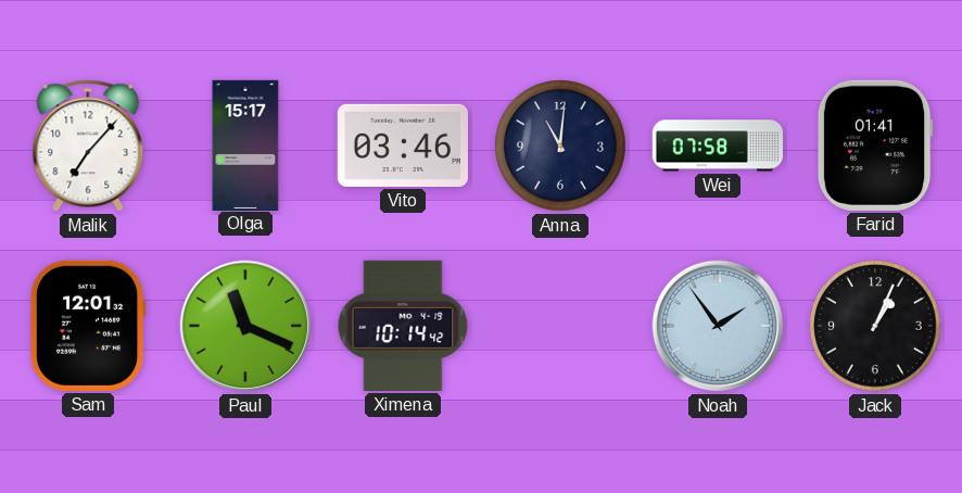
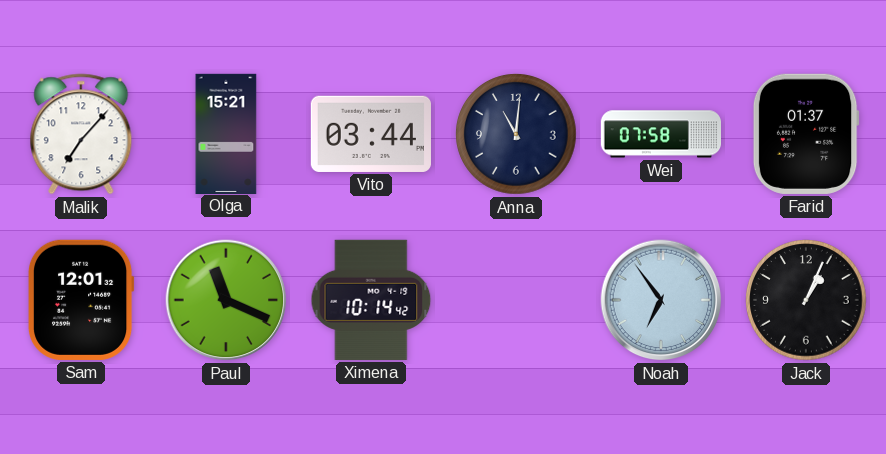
Olga: 15:17 -> 15:21 (226, 133)
Vito: 03:46 -> 03:44 (371, 134)
Farid: 01:41 -> 01:37 (806, 134)
Noah: 1:54 -> 6:54 (661, 300)
